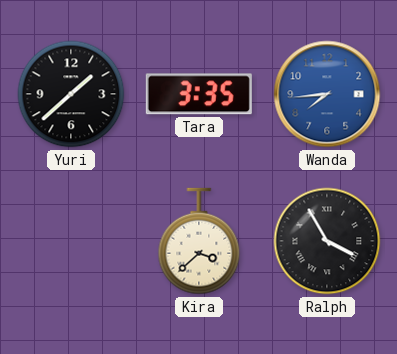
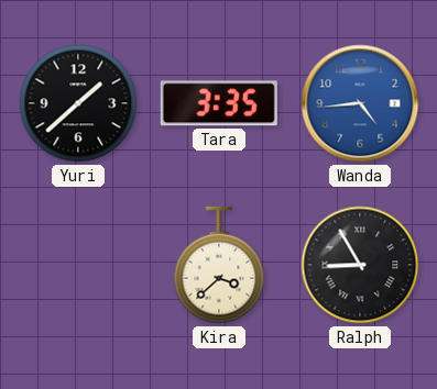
Wanda: 7:44 -> 4:44 (360, 103)
Ralph: 3:55 -> 8:55 (360, 265)
